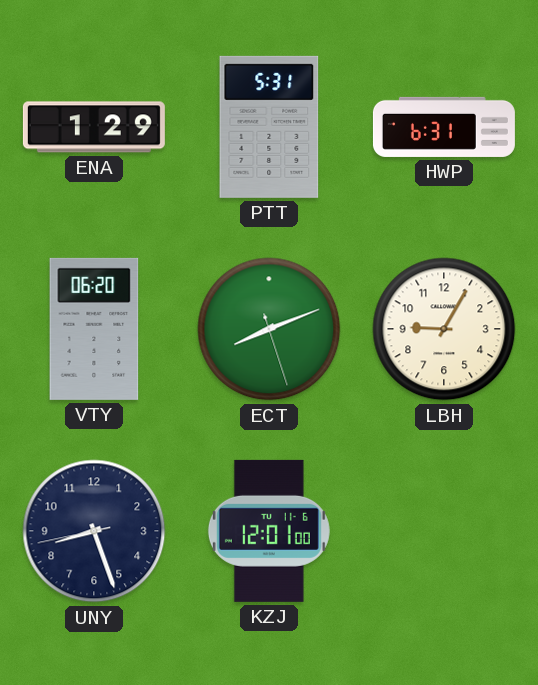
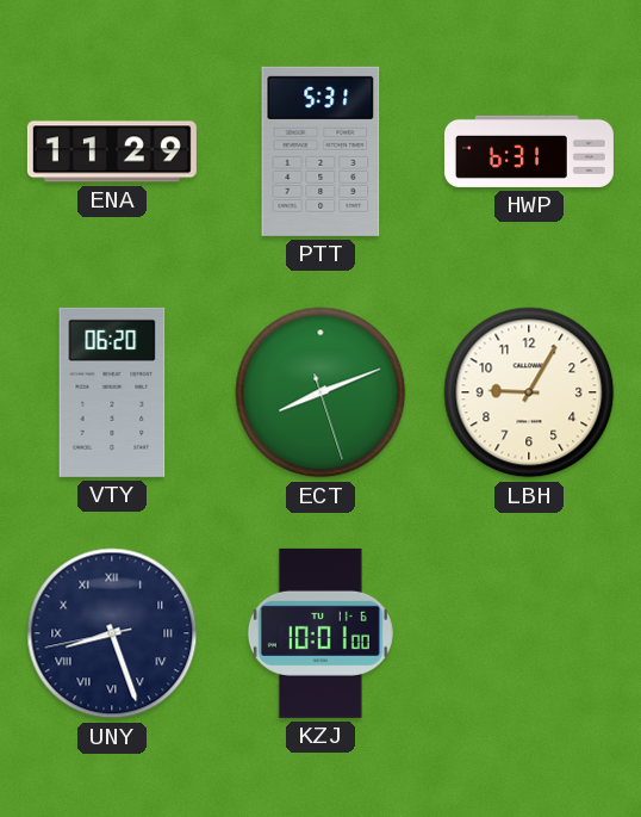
ENA: 1:29 -> 11:29 (112, 151)
UNY numerals: Arabic -> Roman (112, 633)
KZJ: 12:01 -> 10:01 (320, 633)
